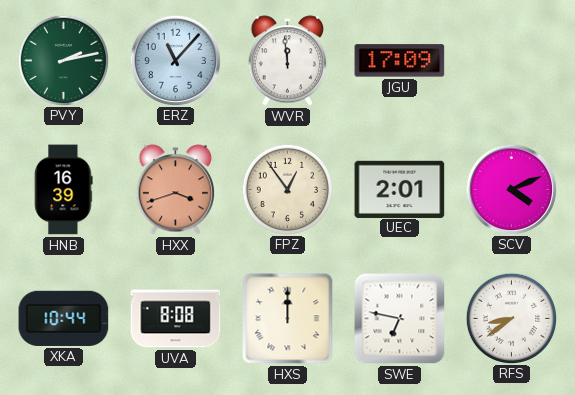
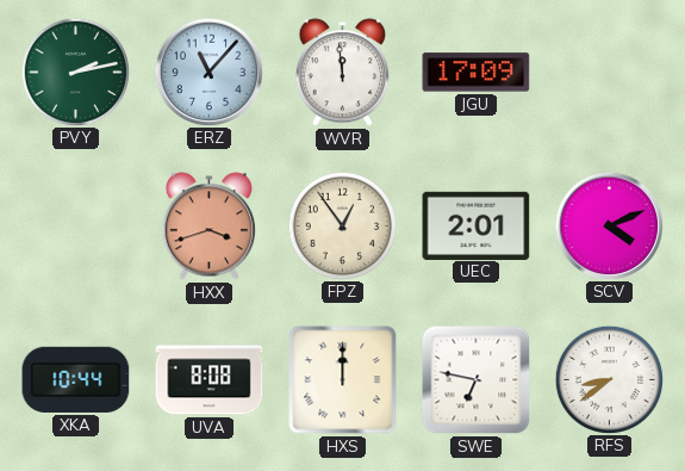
HNB: 16:39 -> none (64, 190)
